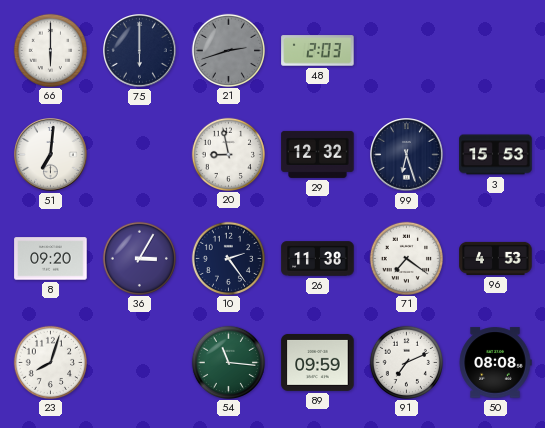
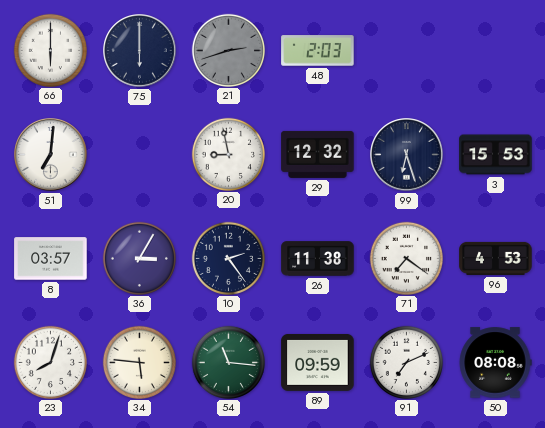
8: 09:20 -> 03:57 (51, 259)
34: none -> 5:46 (139, 362)
